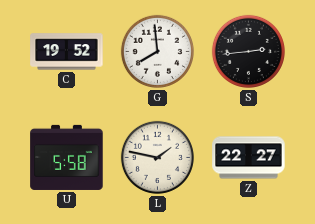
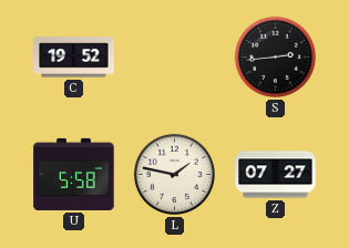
G: 7:59 -> none (157, 51)
Z: 22:27 -> 07:27 (276, 175)
